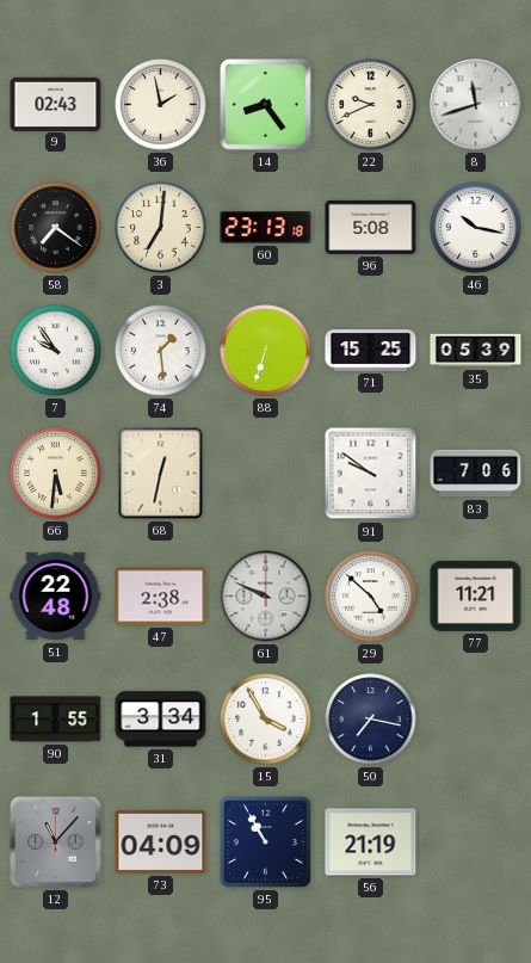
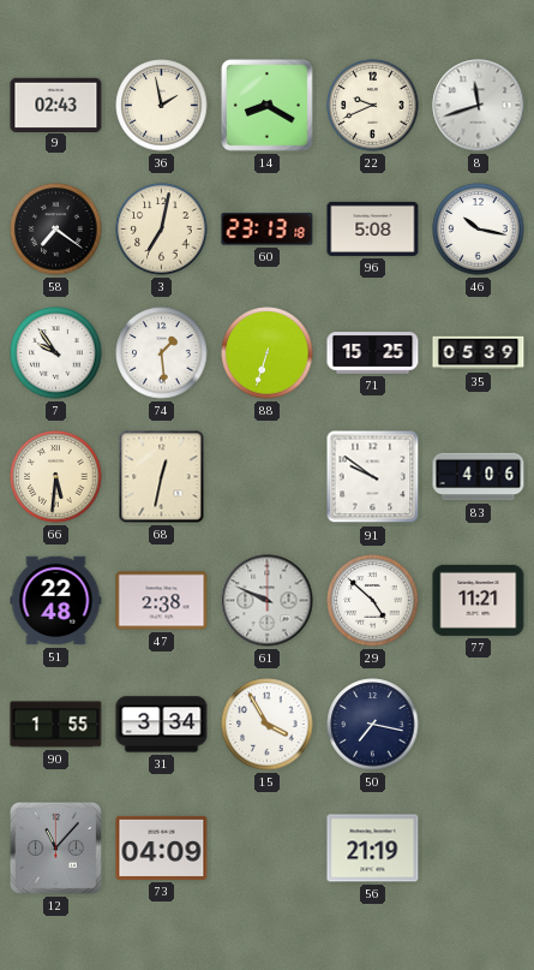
14: 8:24 -> 8:20 (266, 105)
3: 7:01 -> 7:02 (162, 230)
83: 7:06 -> 4:06 (479, 477)
95: 10:55 -> none (265, 841)
